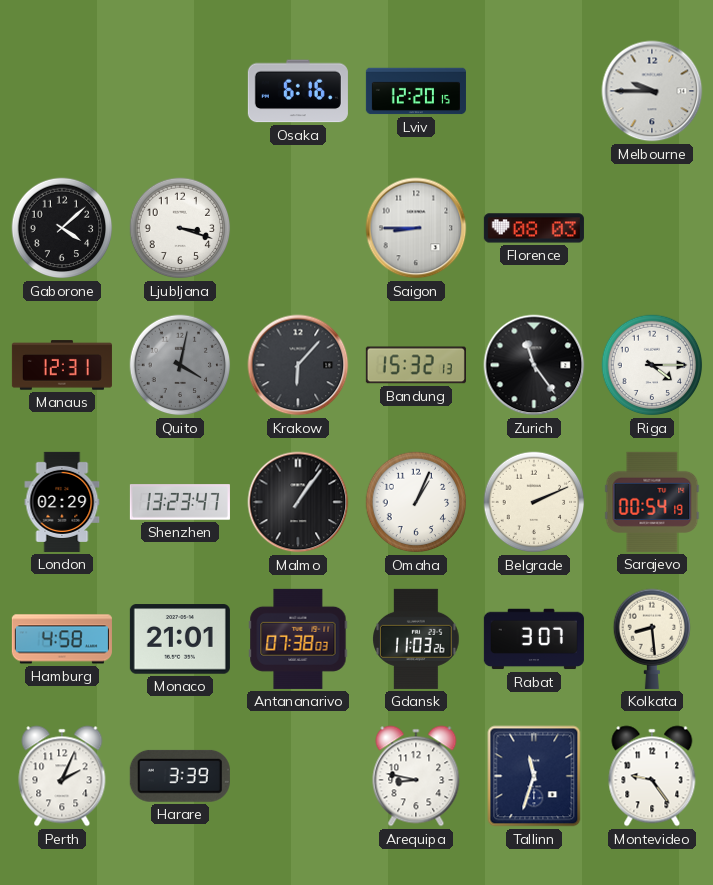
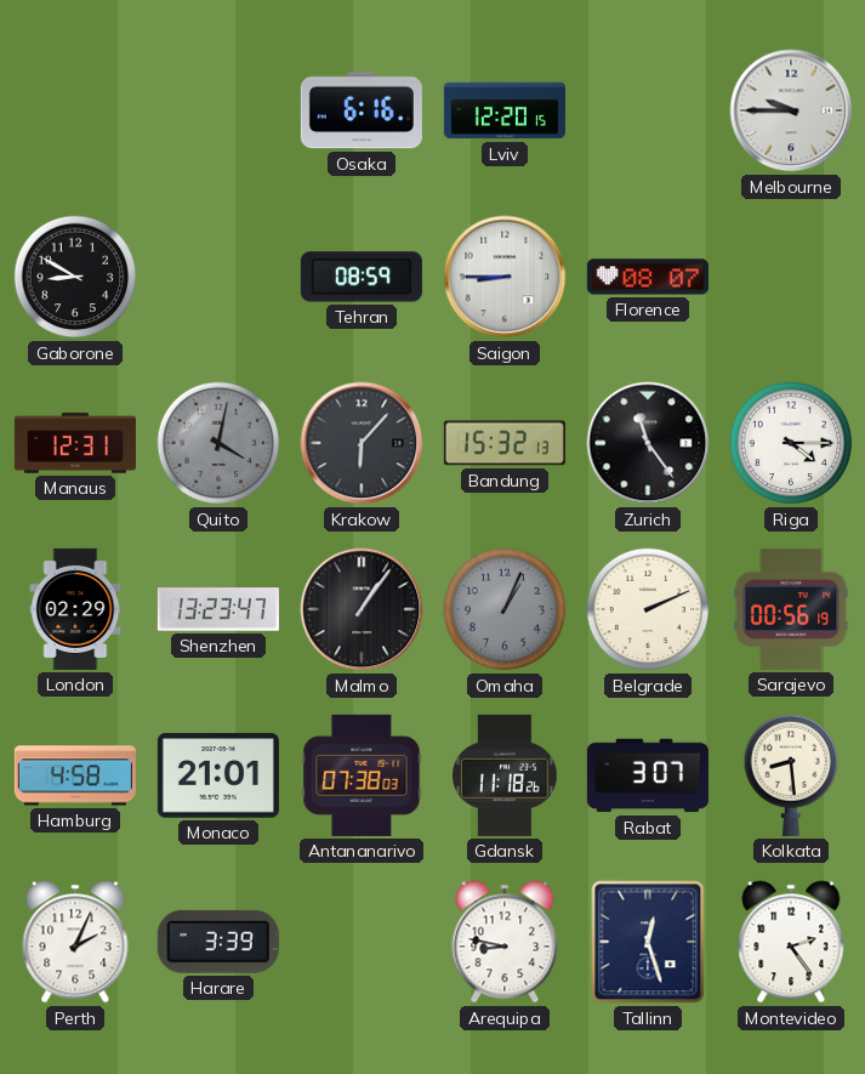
Gaborone: 4:08 -> 8:50 (75, 277)
Ljubljana: 3:18 -> none (180, 228)
Tehran: none -> 08:59 (362, 277)
Florence: 08:03 -> 08:07 (648, 277)
Omaha dial: white -> grey (505, 609)
Sarajevo: 00:54 -> 00:56 (791, 609)
Gdansk: 11:03 -> 11:18 (505, 775)
Tallinn: 11:33 -> 12:27 (648, 942)
Montevideo: 9:24 -> 2:24 (791, 942)
